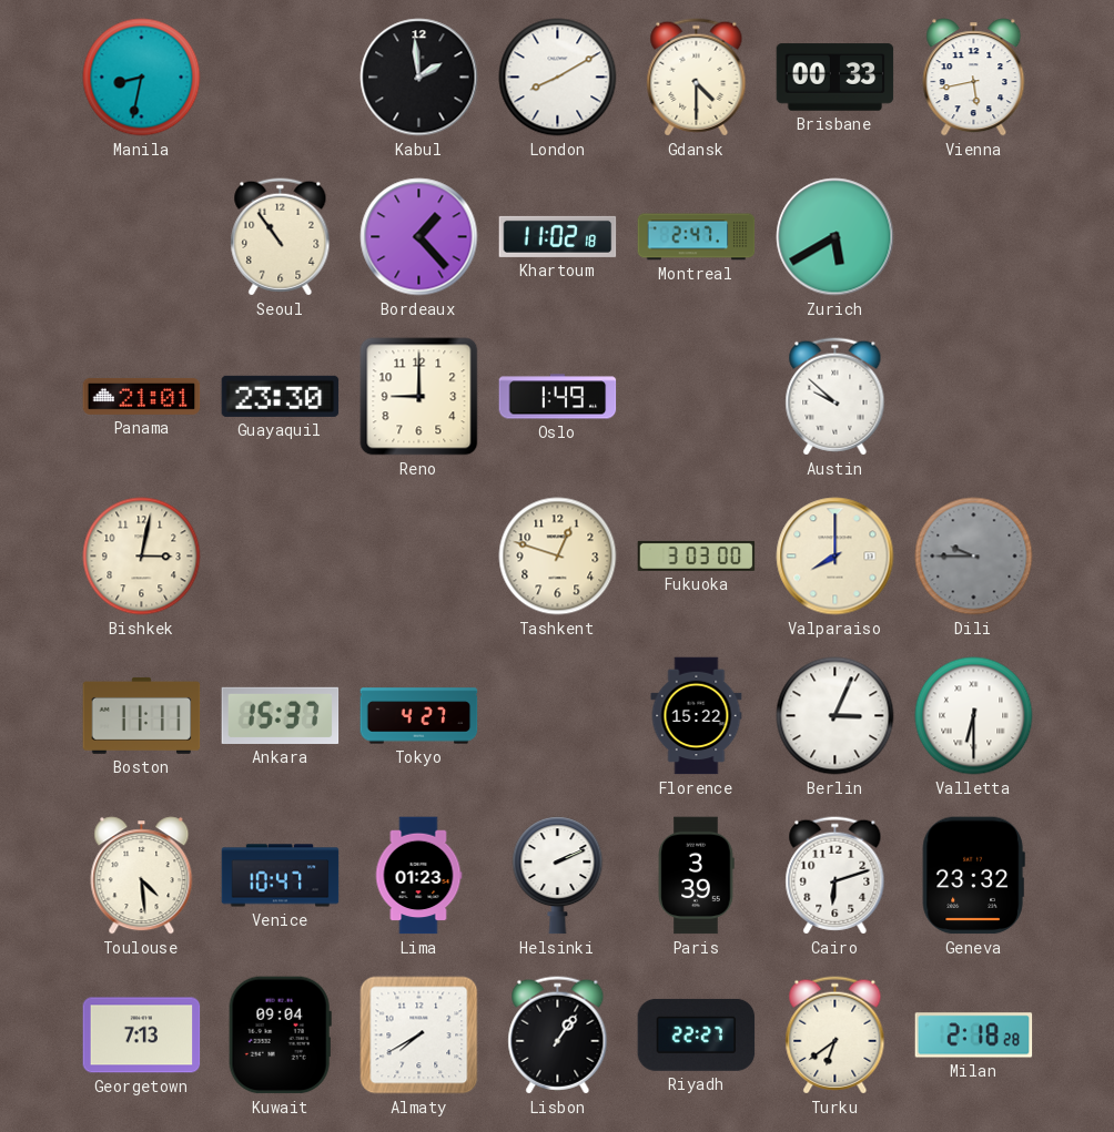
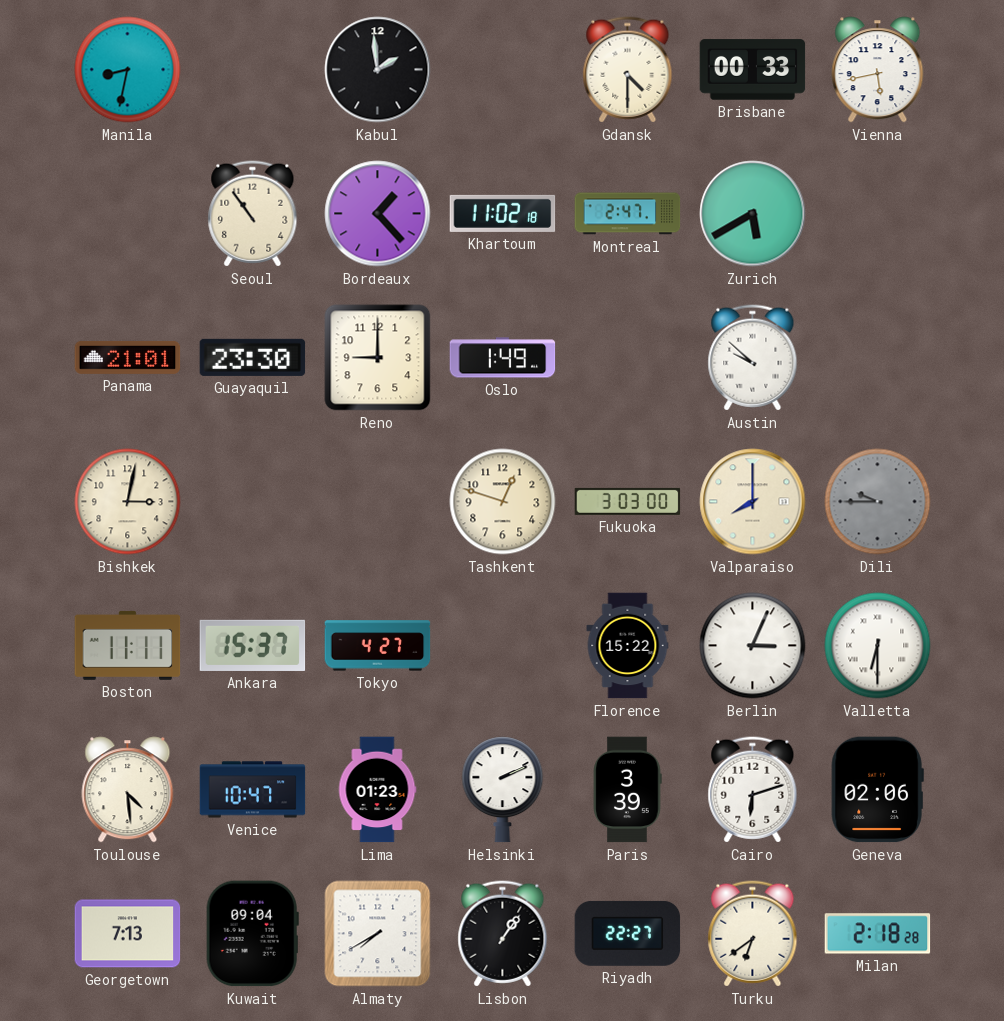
London: 8:10 -> none (558, 78)
Geneva: 23:32 -> 02:06 (877, 790)
